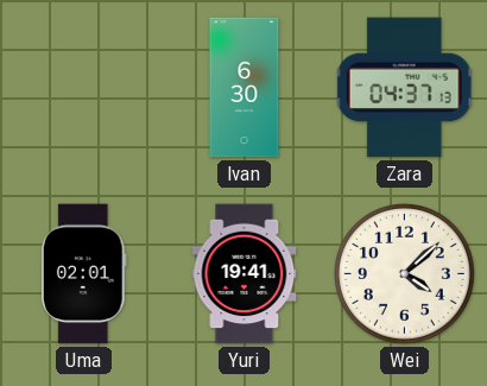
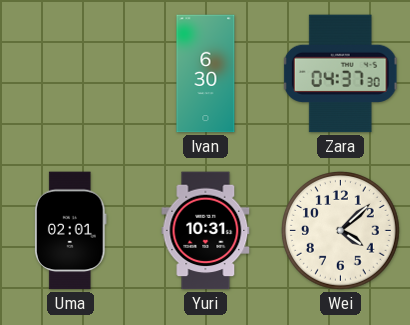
Zara: 04:37:13 -> 04:37:30 (340, 74)
Yuri: 19:41 -> 10:31 (206, 231)
